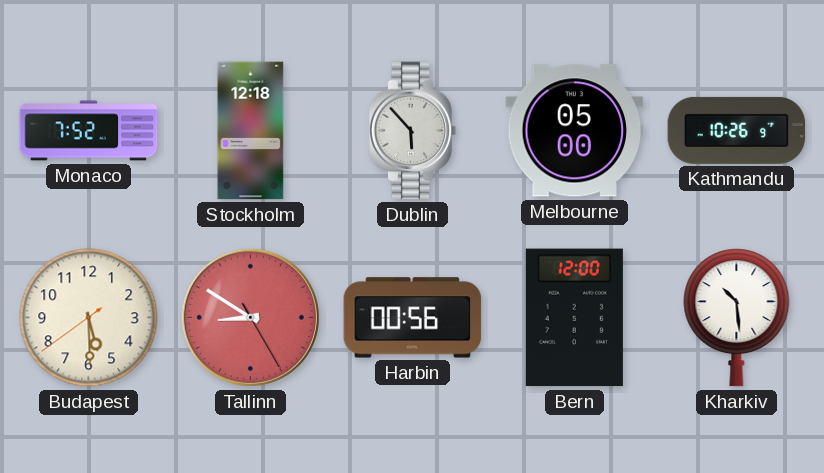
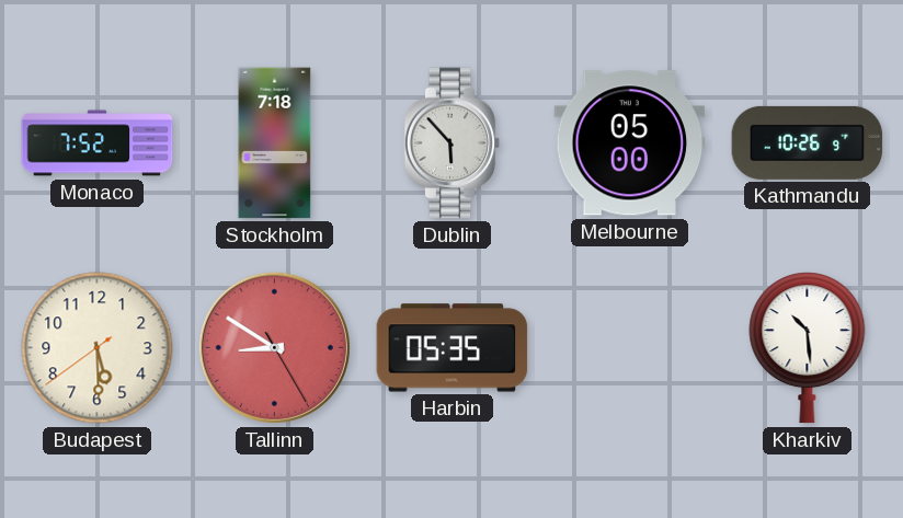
Stockholm: 12:18 -> 7:18 (275, 143)
Harbin: 00:56 -> 05:35 (453, 348)
Bern: 12:00 -> none (574, 318)
